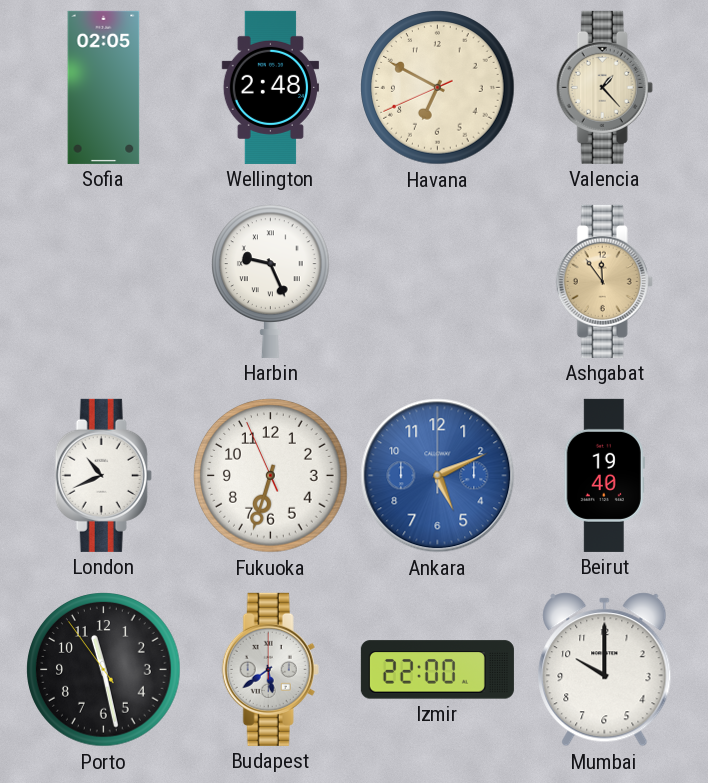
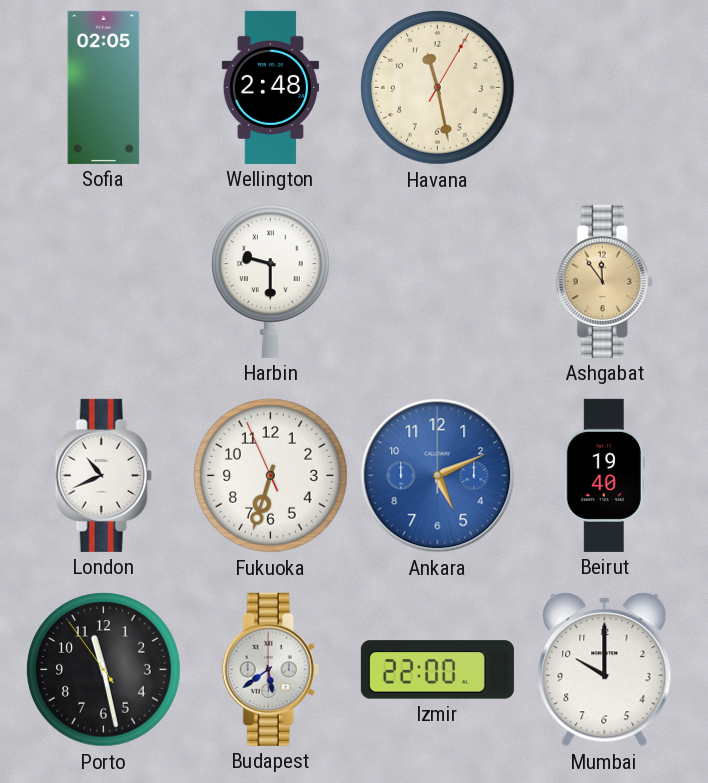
Havana: 6:49 -> 11:28 (438, 88)
Valencia: 1:23 -> none (604, 87)
Harbin: 9:26 -> 9:30 (271, 281)
